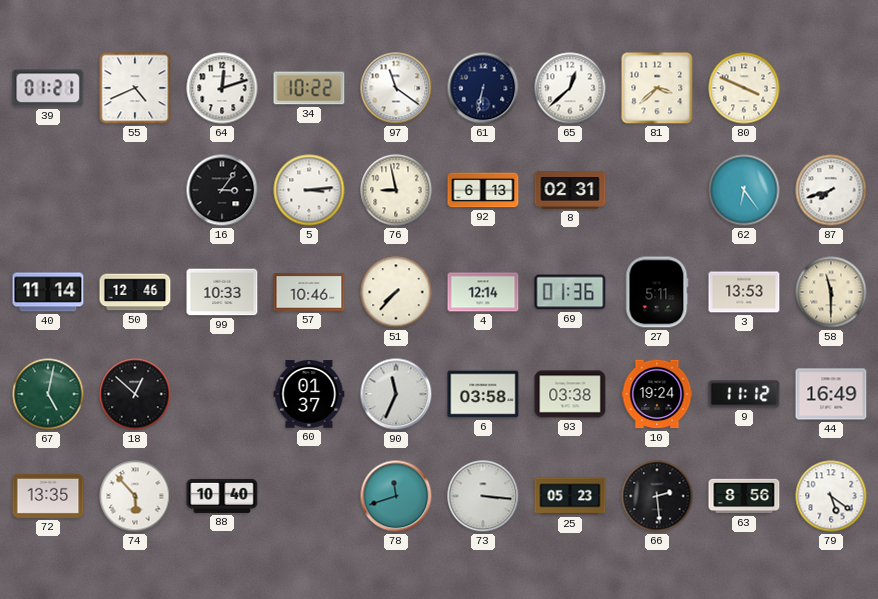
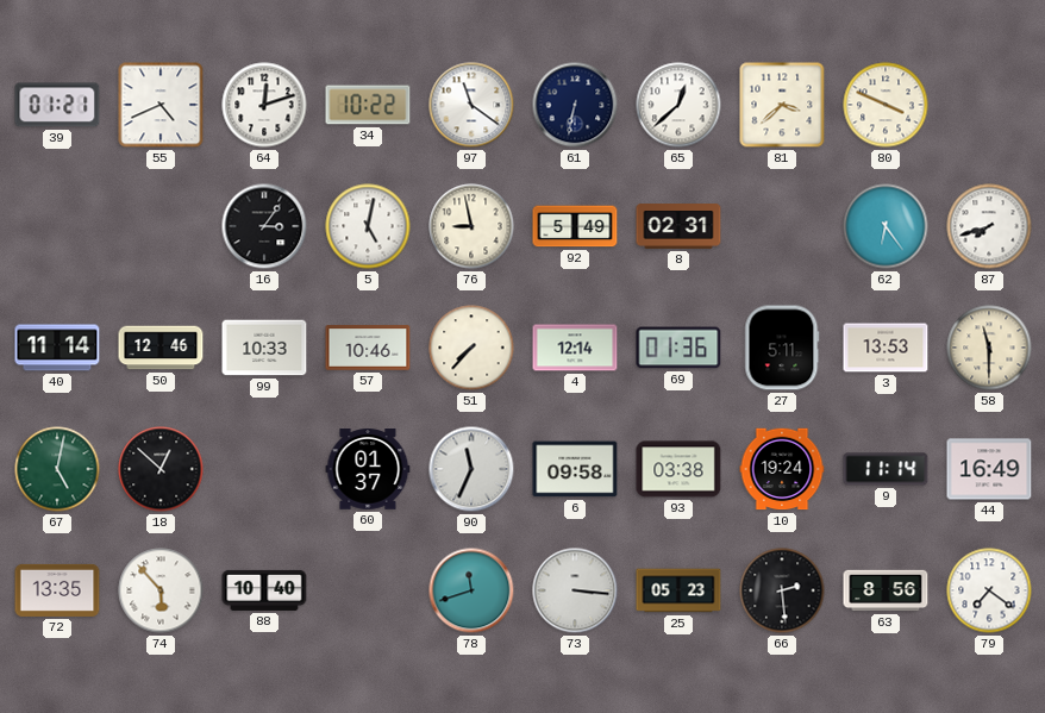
5: 3:14 -> 5:02 (368, 226)
92: 6:13 -> 5:49 (575, 226)
6: 03:58 -> 09:58 (575, 469)
9: 11:12 -> 11:14 (886, 469)
79: 5:21 -> 7:21 (989, 590)
